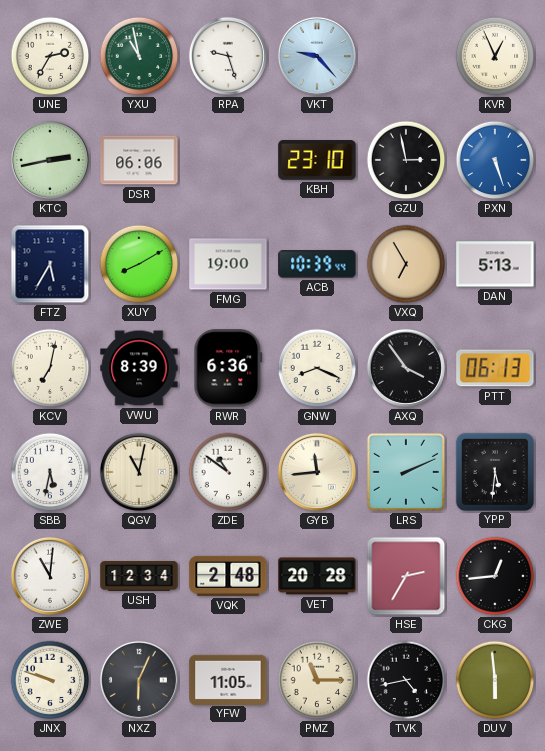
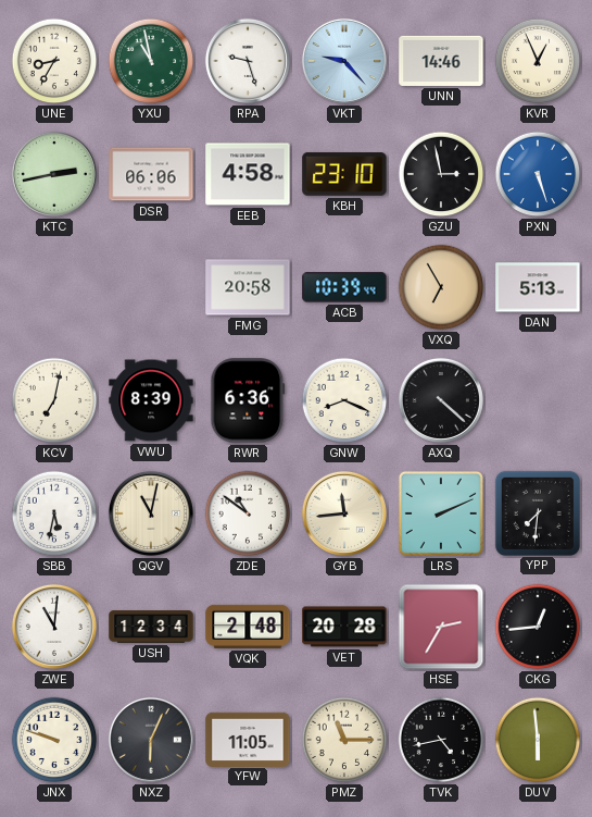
UNE: 2:35 -> 8:35 (54, 61)
UNN: none -> 14:46 (441, 61)
EEB: none -> 4:58 (248, 174)
FTZ: 5:35 -> none (50, 264)
XUY: 8:10 -> none (139, 264)
FMG: 19:00 -> 20:58 (248, 287)
AXQ: 3:54 -> 4:22 (441, 400)
PTT: 06:13 -> none (495, 368)
YPP: 5:31 -> 7:31 (537, 512)
